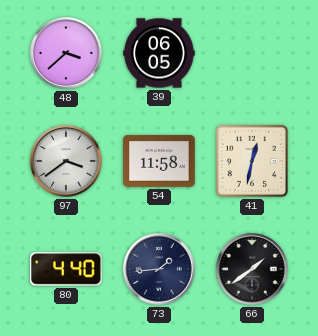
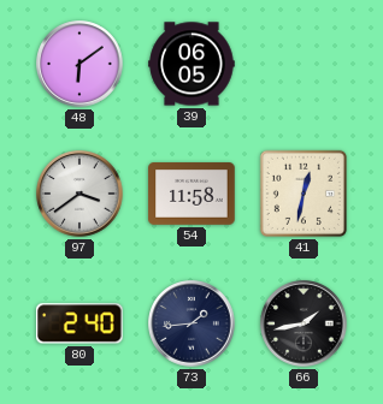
48: 3:38 -> 6:09 (79, 64)
80: 4:40 -> 2:40 (81, 323)
66: 1:39 -> 1:43 (304, 323)
